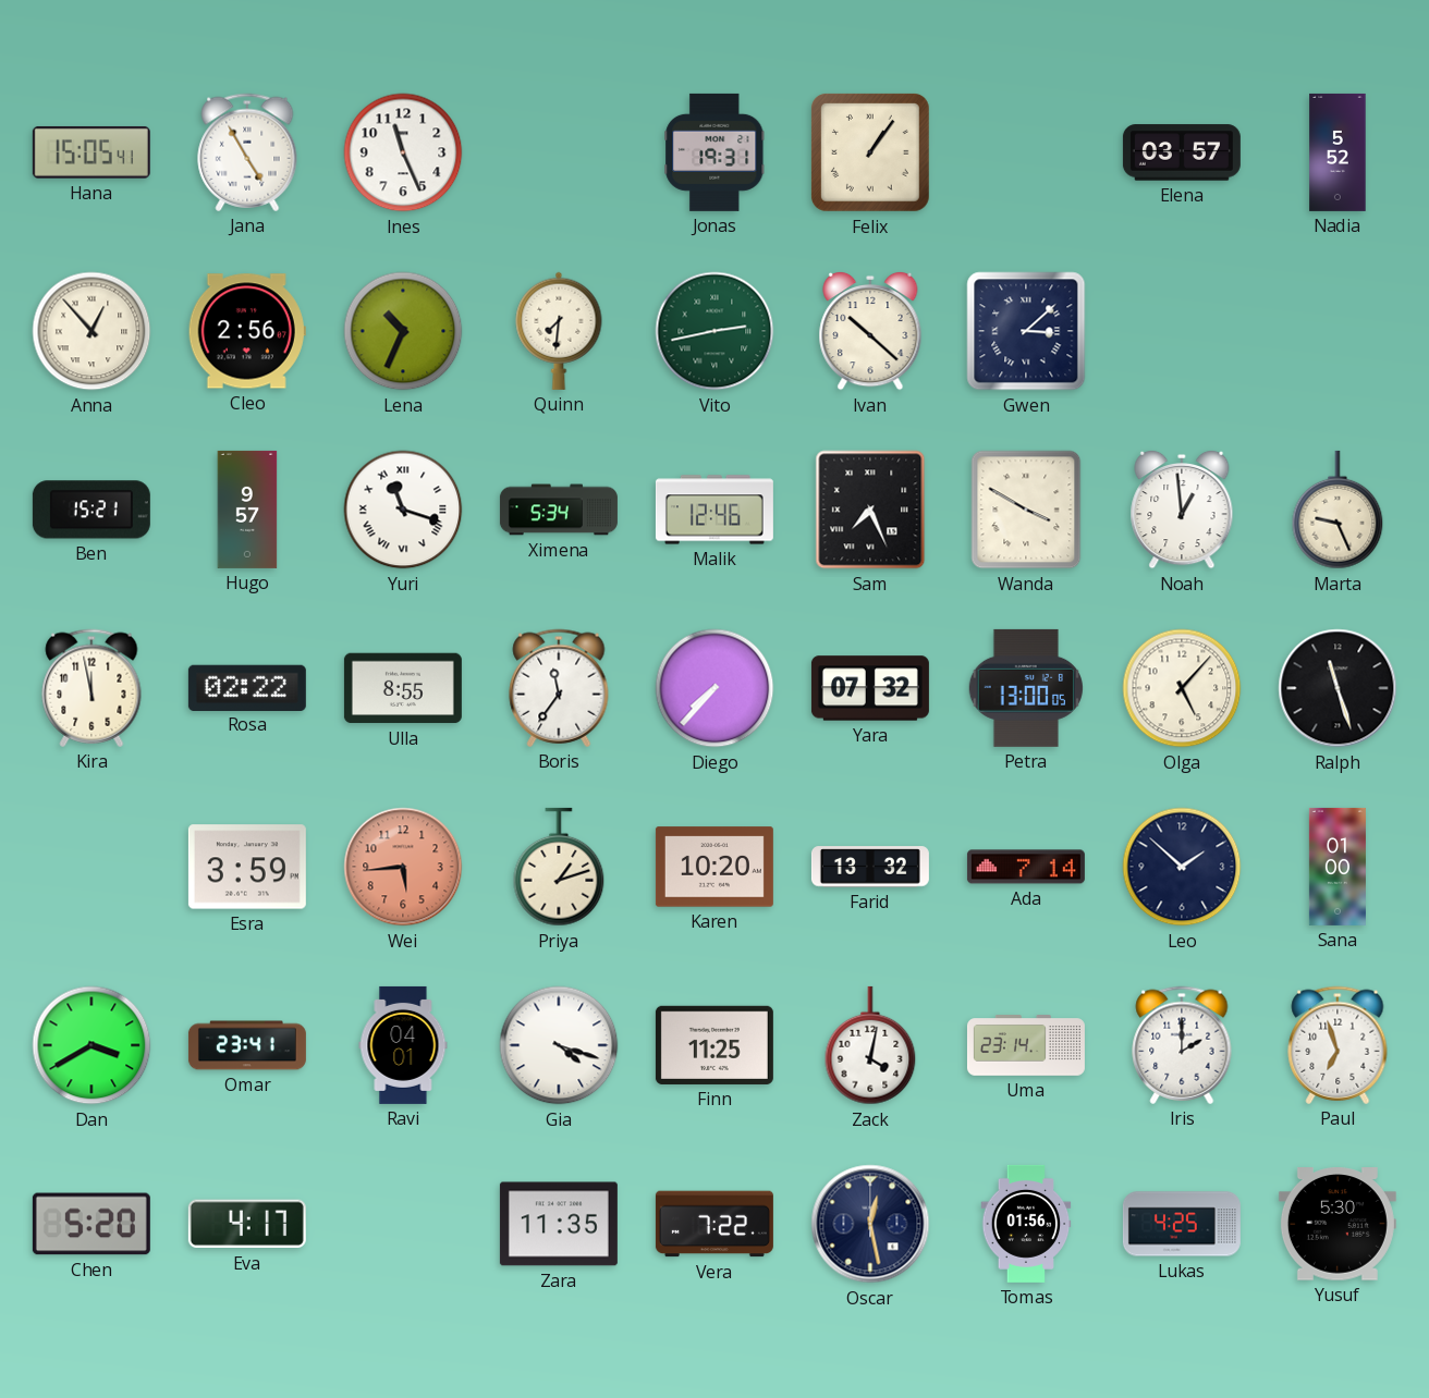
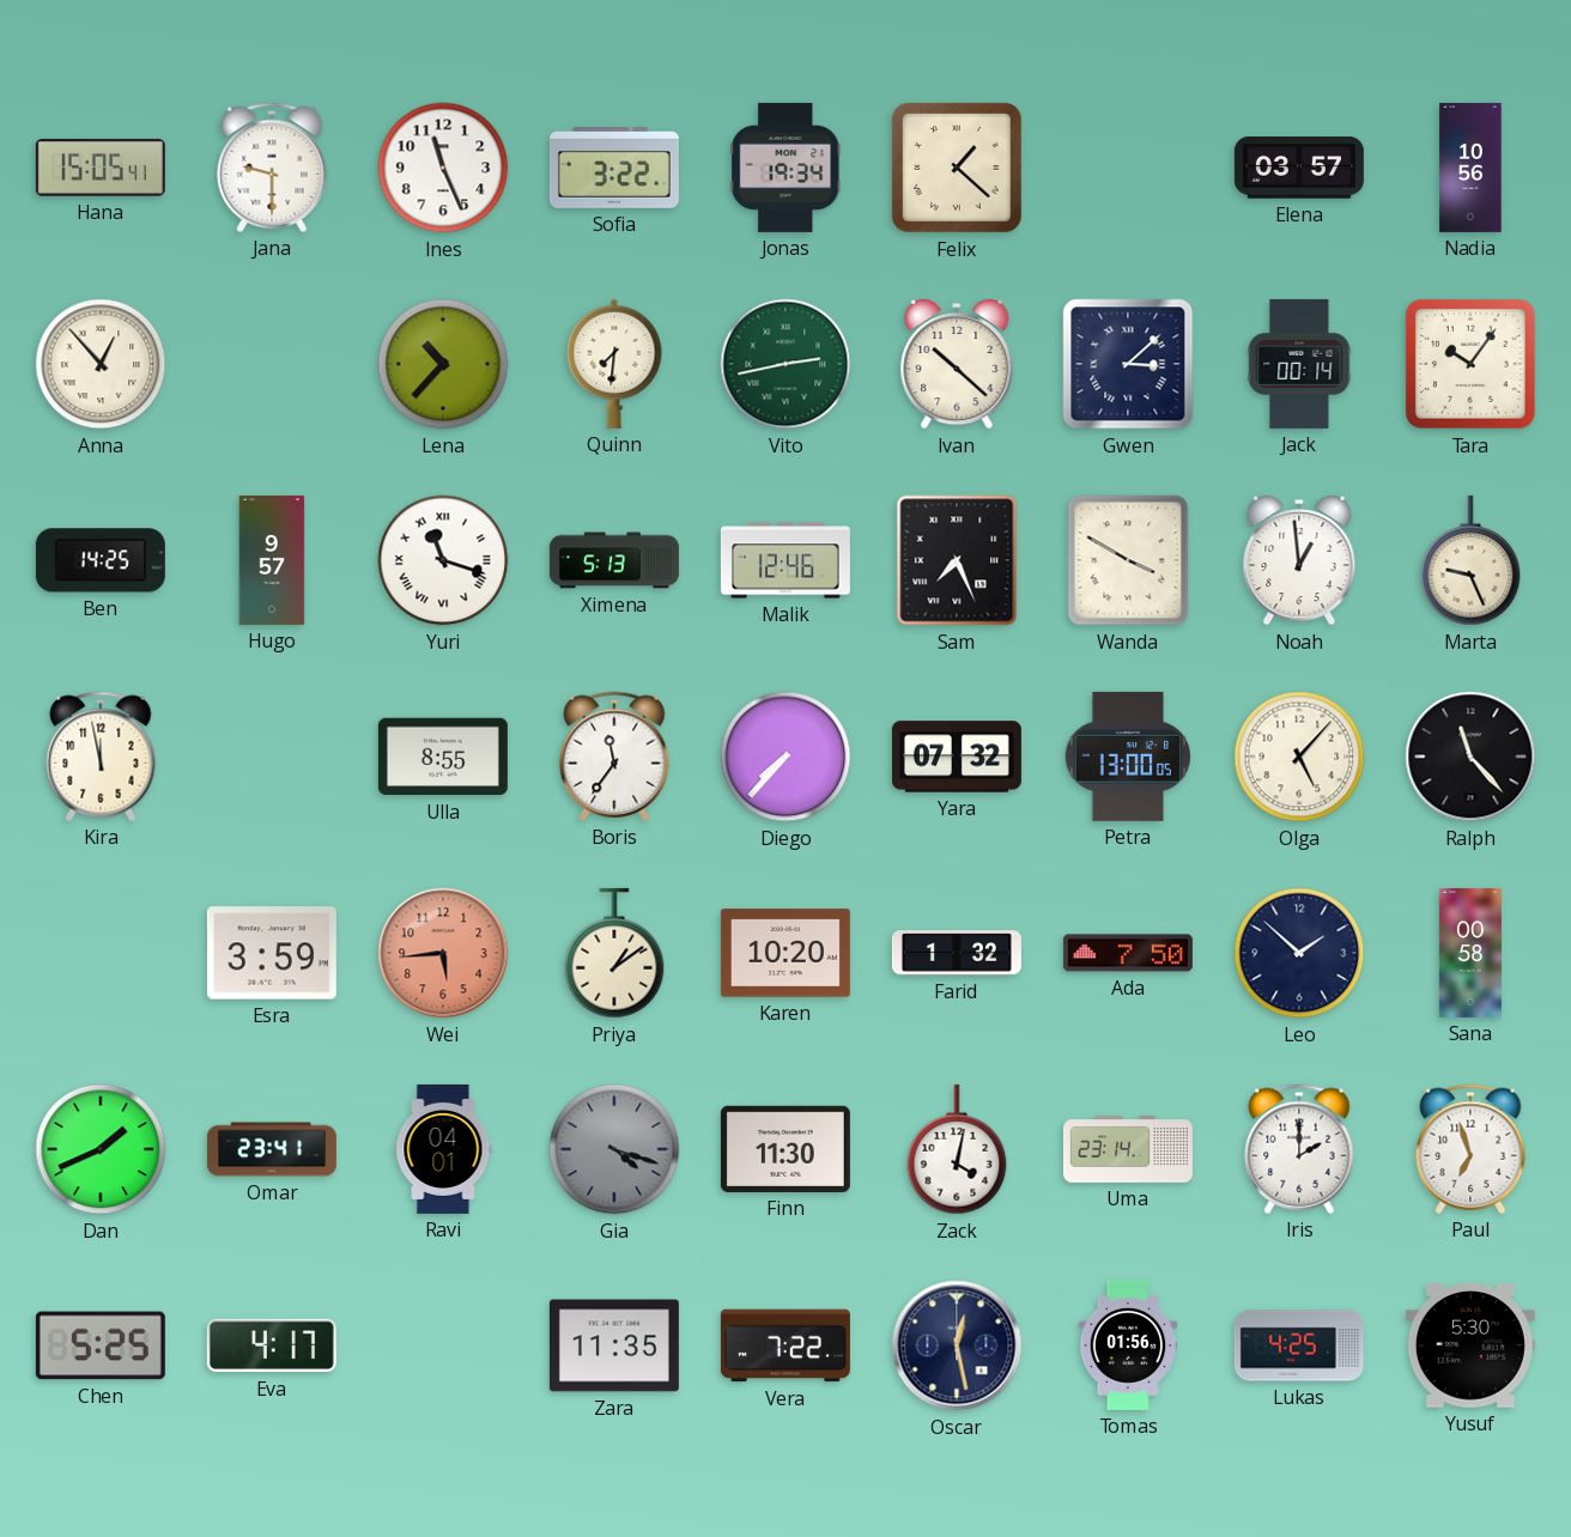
Jana: 4:55 -> 9:30 (272, 168)
Sofia: none -> 3:22 (614, 169)
Jonas: 19:31 -> 19:34 (786, 168)
Felix: 1:06 -> 1:22 (957, 168)
Nadia: 5:52 -> 10:56 (1470, 168)
Cleo: 2:56 -> none (247, 331)
Lena: 10:34 -> 10:37 (443, 364)
Jack: none -> 00:14 (1299, 364)
Tara: none -> 10:06 (1470, 364)
Ben: 15:21 -> 14:25 (101, 560)
Ximena: 5:34 -> 5:13 (614, 560)
Rosa: 02:22 -> none (247, 687)
Ralph: 11:27 -> 11:23 (1470, 757)
Priya: 1:12 -> 1:09 (614, 953)
Farid: 13:32 -> 1:32 (957, 953)
Ada: 7:14 -> 7:50 (1128, 953)
Sana: 01:00 -> 00:58 (1470, 953)
Dan: 3:40 -> 1:41 (101, 1149)
Gia dial: white -> grey (614, 1149)
Finn: 11:25 -> 11:30 (786, 1149)
Chen: 5:20 -> 5:25 (101, 1345)
